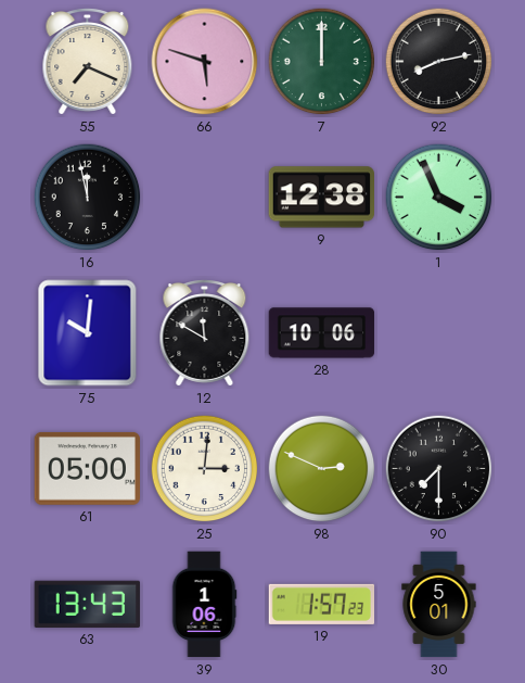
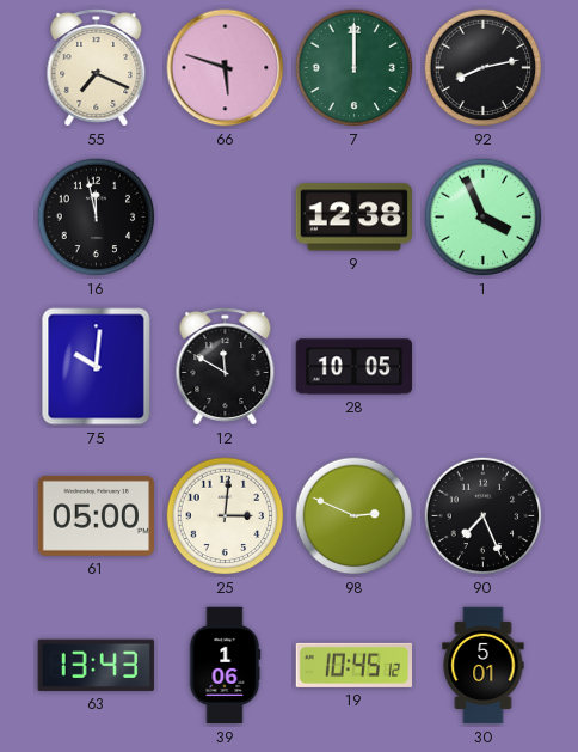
28: 10:06 -> 10:05 (355, 367)
90: 7:30 -> 7:26 (484, 516)
19: 1:57 -> 10:45 (355, 665)
